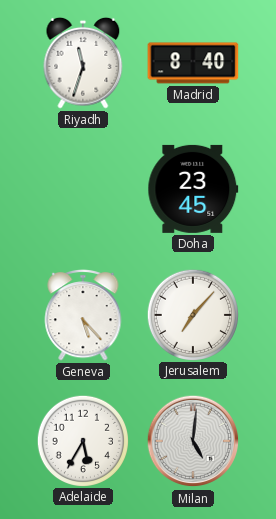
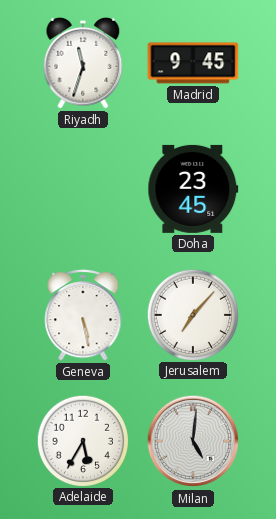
Madrid: 8:40 -> 9:45 (193, 63)
Geneva: 5:23 -> 5:28 (83, 316)
